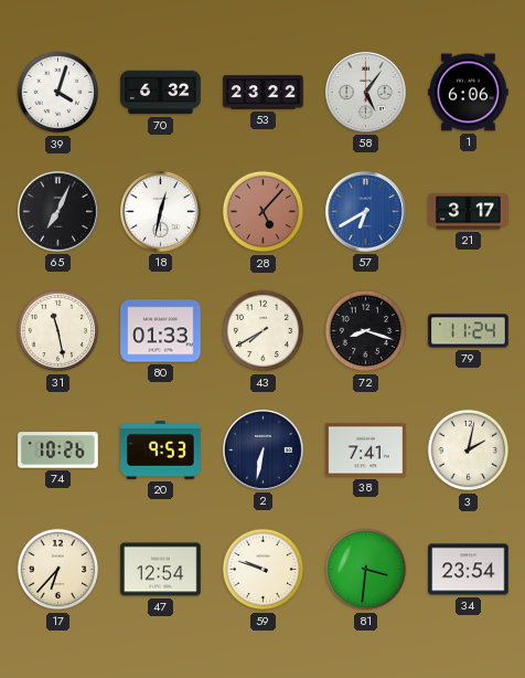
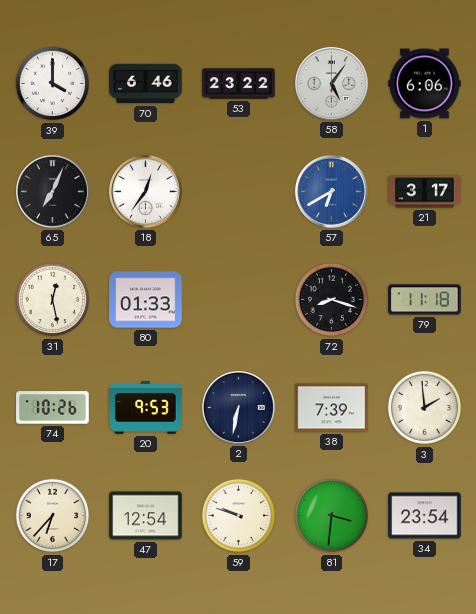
39: 4:03 -> 4:00 (53, 84)
70: 6:32 -> 6:46 (146, 84)
18: 12:32 -> 12:36 (145, 191)
28: 5:07 -> none (264, 212)
31: 11:28 -> 12:28 (53, 300)
43: 7:40 -> none (264, 331)
79: 11:24 -> 11:18 (425, 300)
38: 7:41 -> 7:39 (332, 408)
3: 2:02 -> 1:59 (425, 408)
